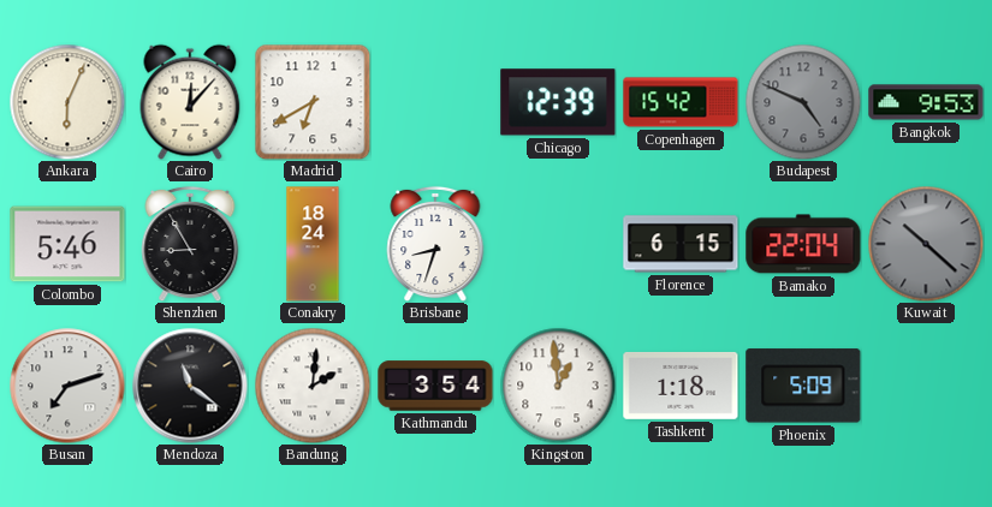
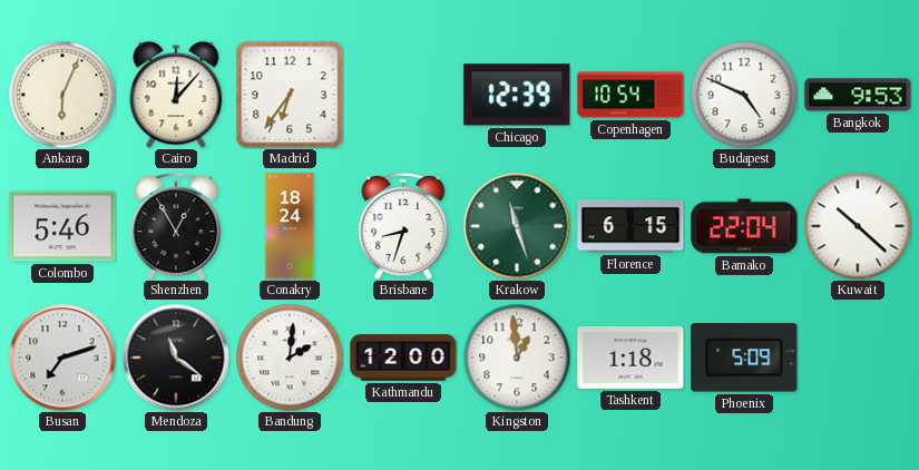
Madrid: 6:40 -> 6:36 (290, 95)
Copenhagen: 15:42 -> 10:54 (630, 95)
Budapest dial: grey -> white (744, 95)
Shenzhen: 8:55 -> 12:55 (176, 226)
Krakow: none -> 11:27 (517, 226)
Kuwait dial: grey -> white (858, 226)
Kathmandu: 3:54 -> 12:00 (403, 358)
